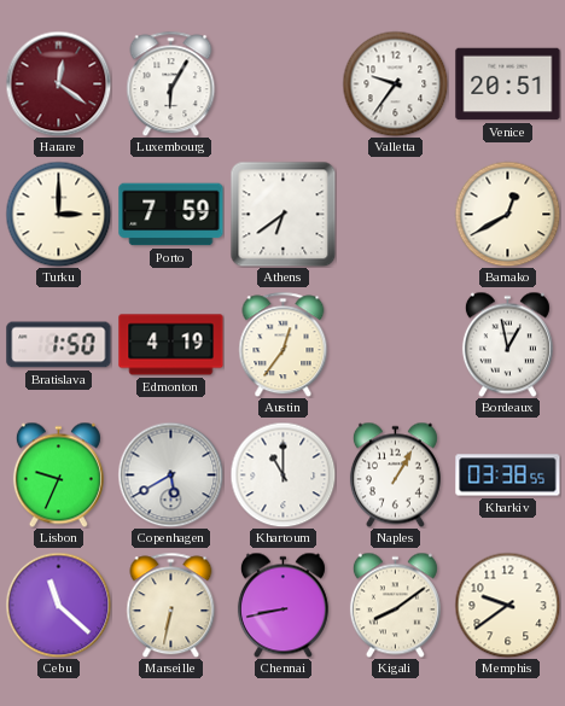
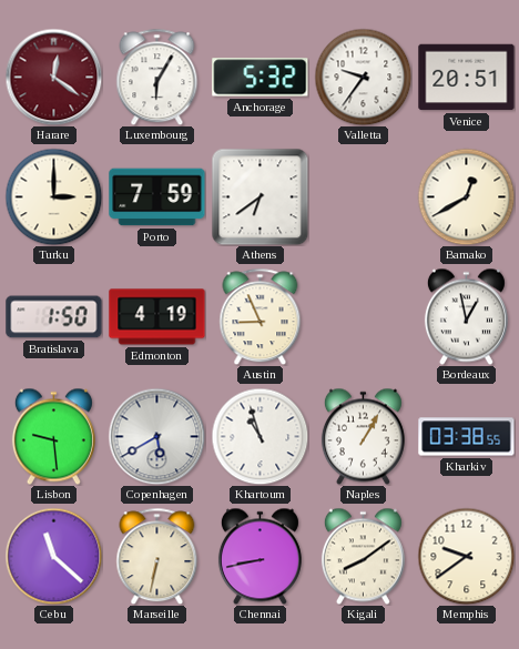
Anchorage: none -> 5:32 (261, 78)
Austin: 12:36 -> 8:56 (261, 316)
Lisbon: 9:34 -> 9:29 (53, 436)
Khartoum: 11:00 -> 10:57 (259, 436)
